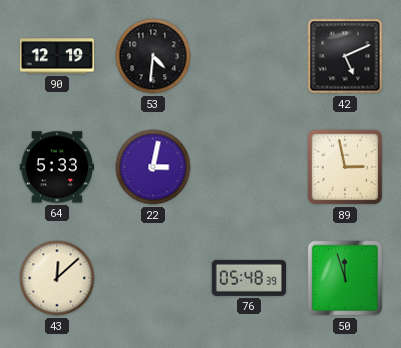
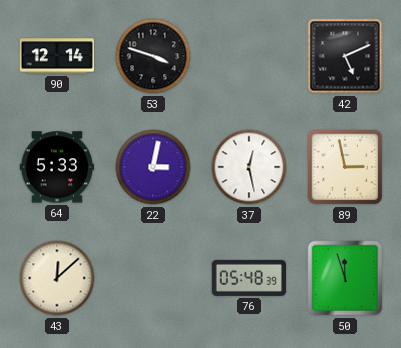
90: 12:19 -> 12:14 (57, 56)
53: 4:31 -> 3:48 (153, 56)
37: none -> 12:28 (249, 167)
